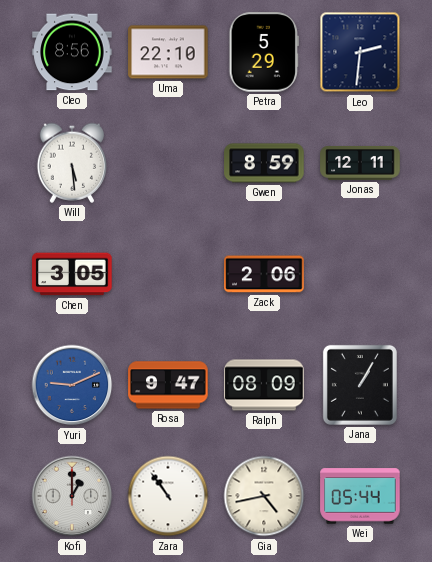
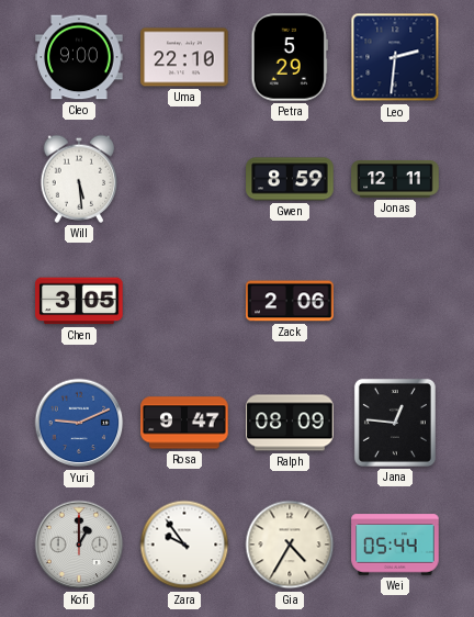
Cleo: 8:56 -> 9:00 (79, 57)
Jana: 1:05 -> 12:46 (395, 423)
Zara: 10:54 -> 9:54 (184, 545)
Gia: 4:43 -> 4:35 (290, 545)
